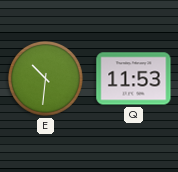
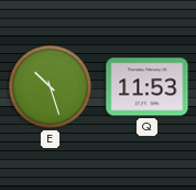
E: 10:31 -> 10:27 (50, 86)
